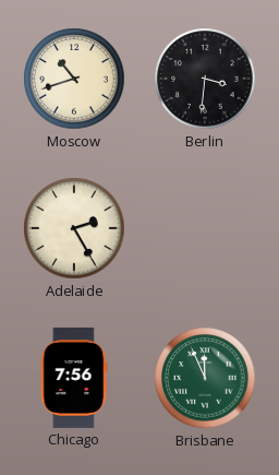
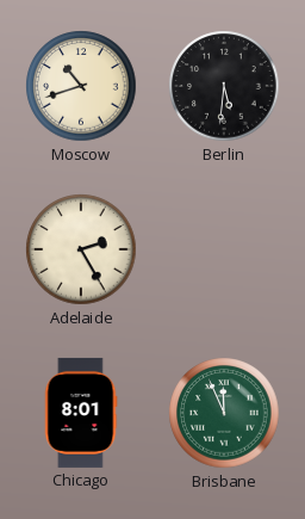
Berlin: 3:31 -> 5:31 (224, 86)
Chicago: 7:56 -> 8:01 (81, 413)
